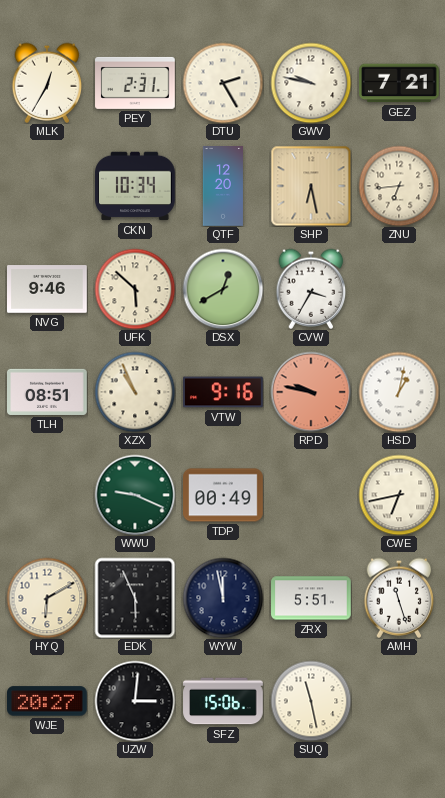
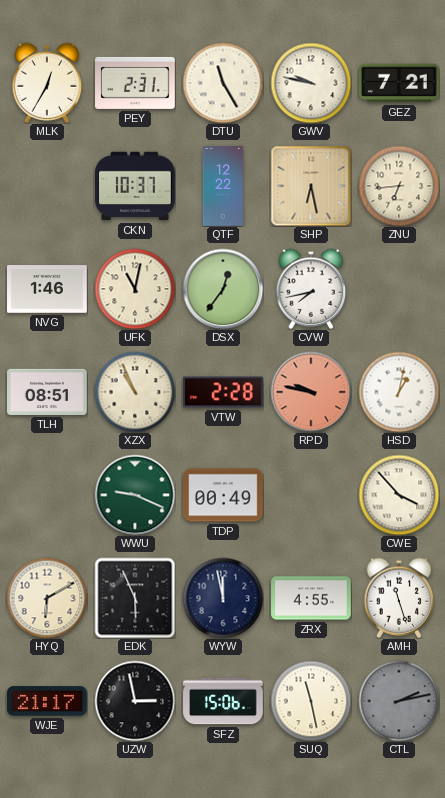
DTU: 2:25 -> 11:25 (223, 83)
CKN: 10:34 -> 10:37 (135, 186)
QTF: 12:20 -> 12:22 (223, 186)
NVG: 9:46 -> 1:46 (47, 289)
UFK: 5:52 -> 11:02 (135, 289)
DSX: 12:40 -> 12:36 (223, 289)
CVW: 3:35 -> 7:43 (311, 289)
VTW: 9:16 -> 2:28 (224, 392)
CWE: 6:43 -> 3:53 (399, 495)
ZRX: 5:51 -> 4:55 (311, 598)
WJE: 20:27 -> 21:17 (48, 701)
UZW: 3:01 -> 2:58 (135, 701)
CTL: none -> 2:13 (399, 701)
